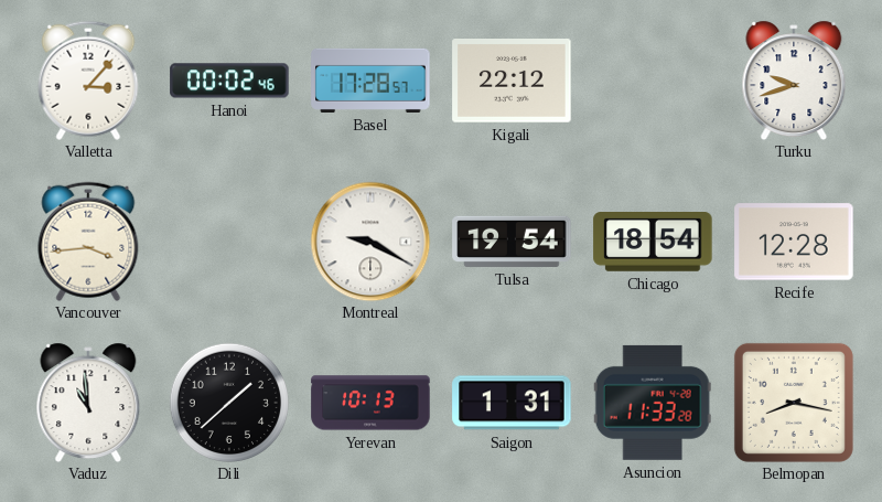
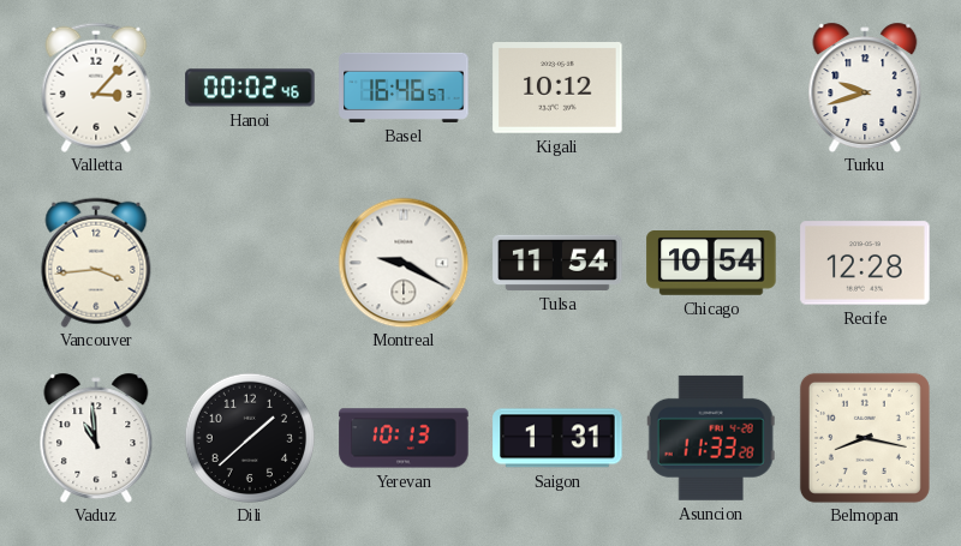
Basel: 17:28 -> 16:46 (404, 88)
Kigali: 22:12 -> 10:12 (557, 89)
Tulsa: 19:54 -> 11:54 (557, 263)
Chicago: 18:54 -> 10:54 (711, 264)
